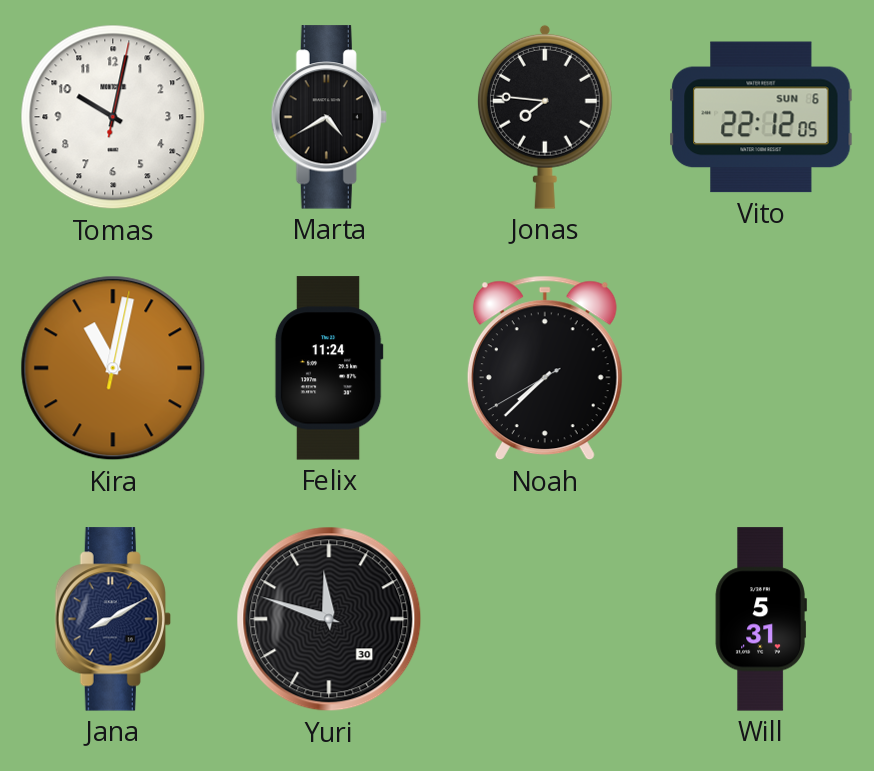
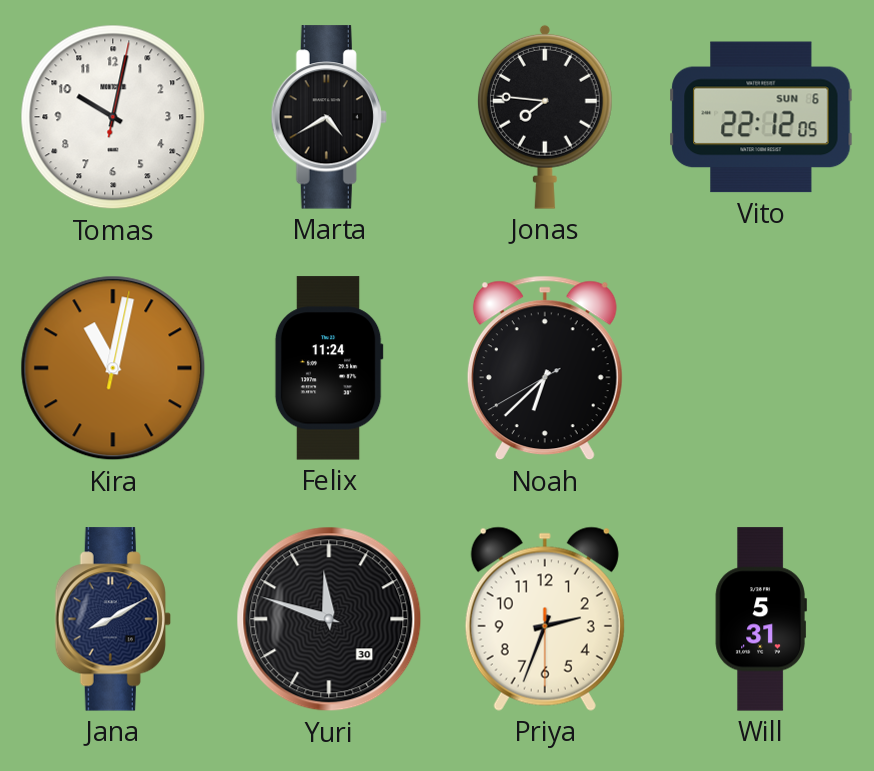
Noah: 7:37 -> 6:37 (545, 368)
Priya: none -> 2:33 (545, 619)
